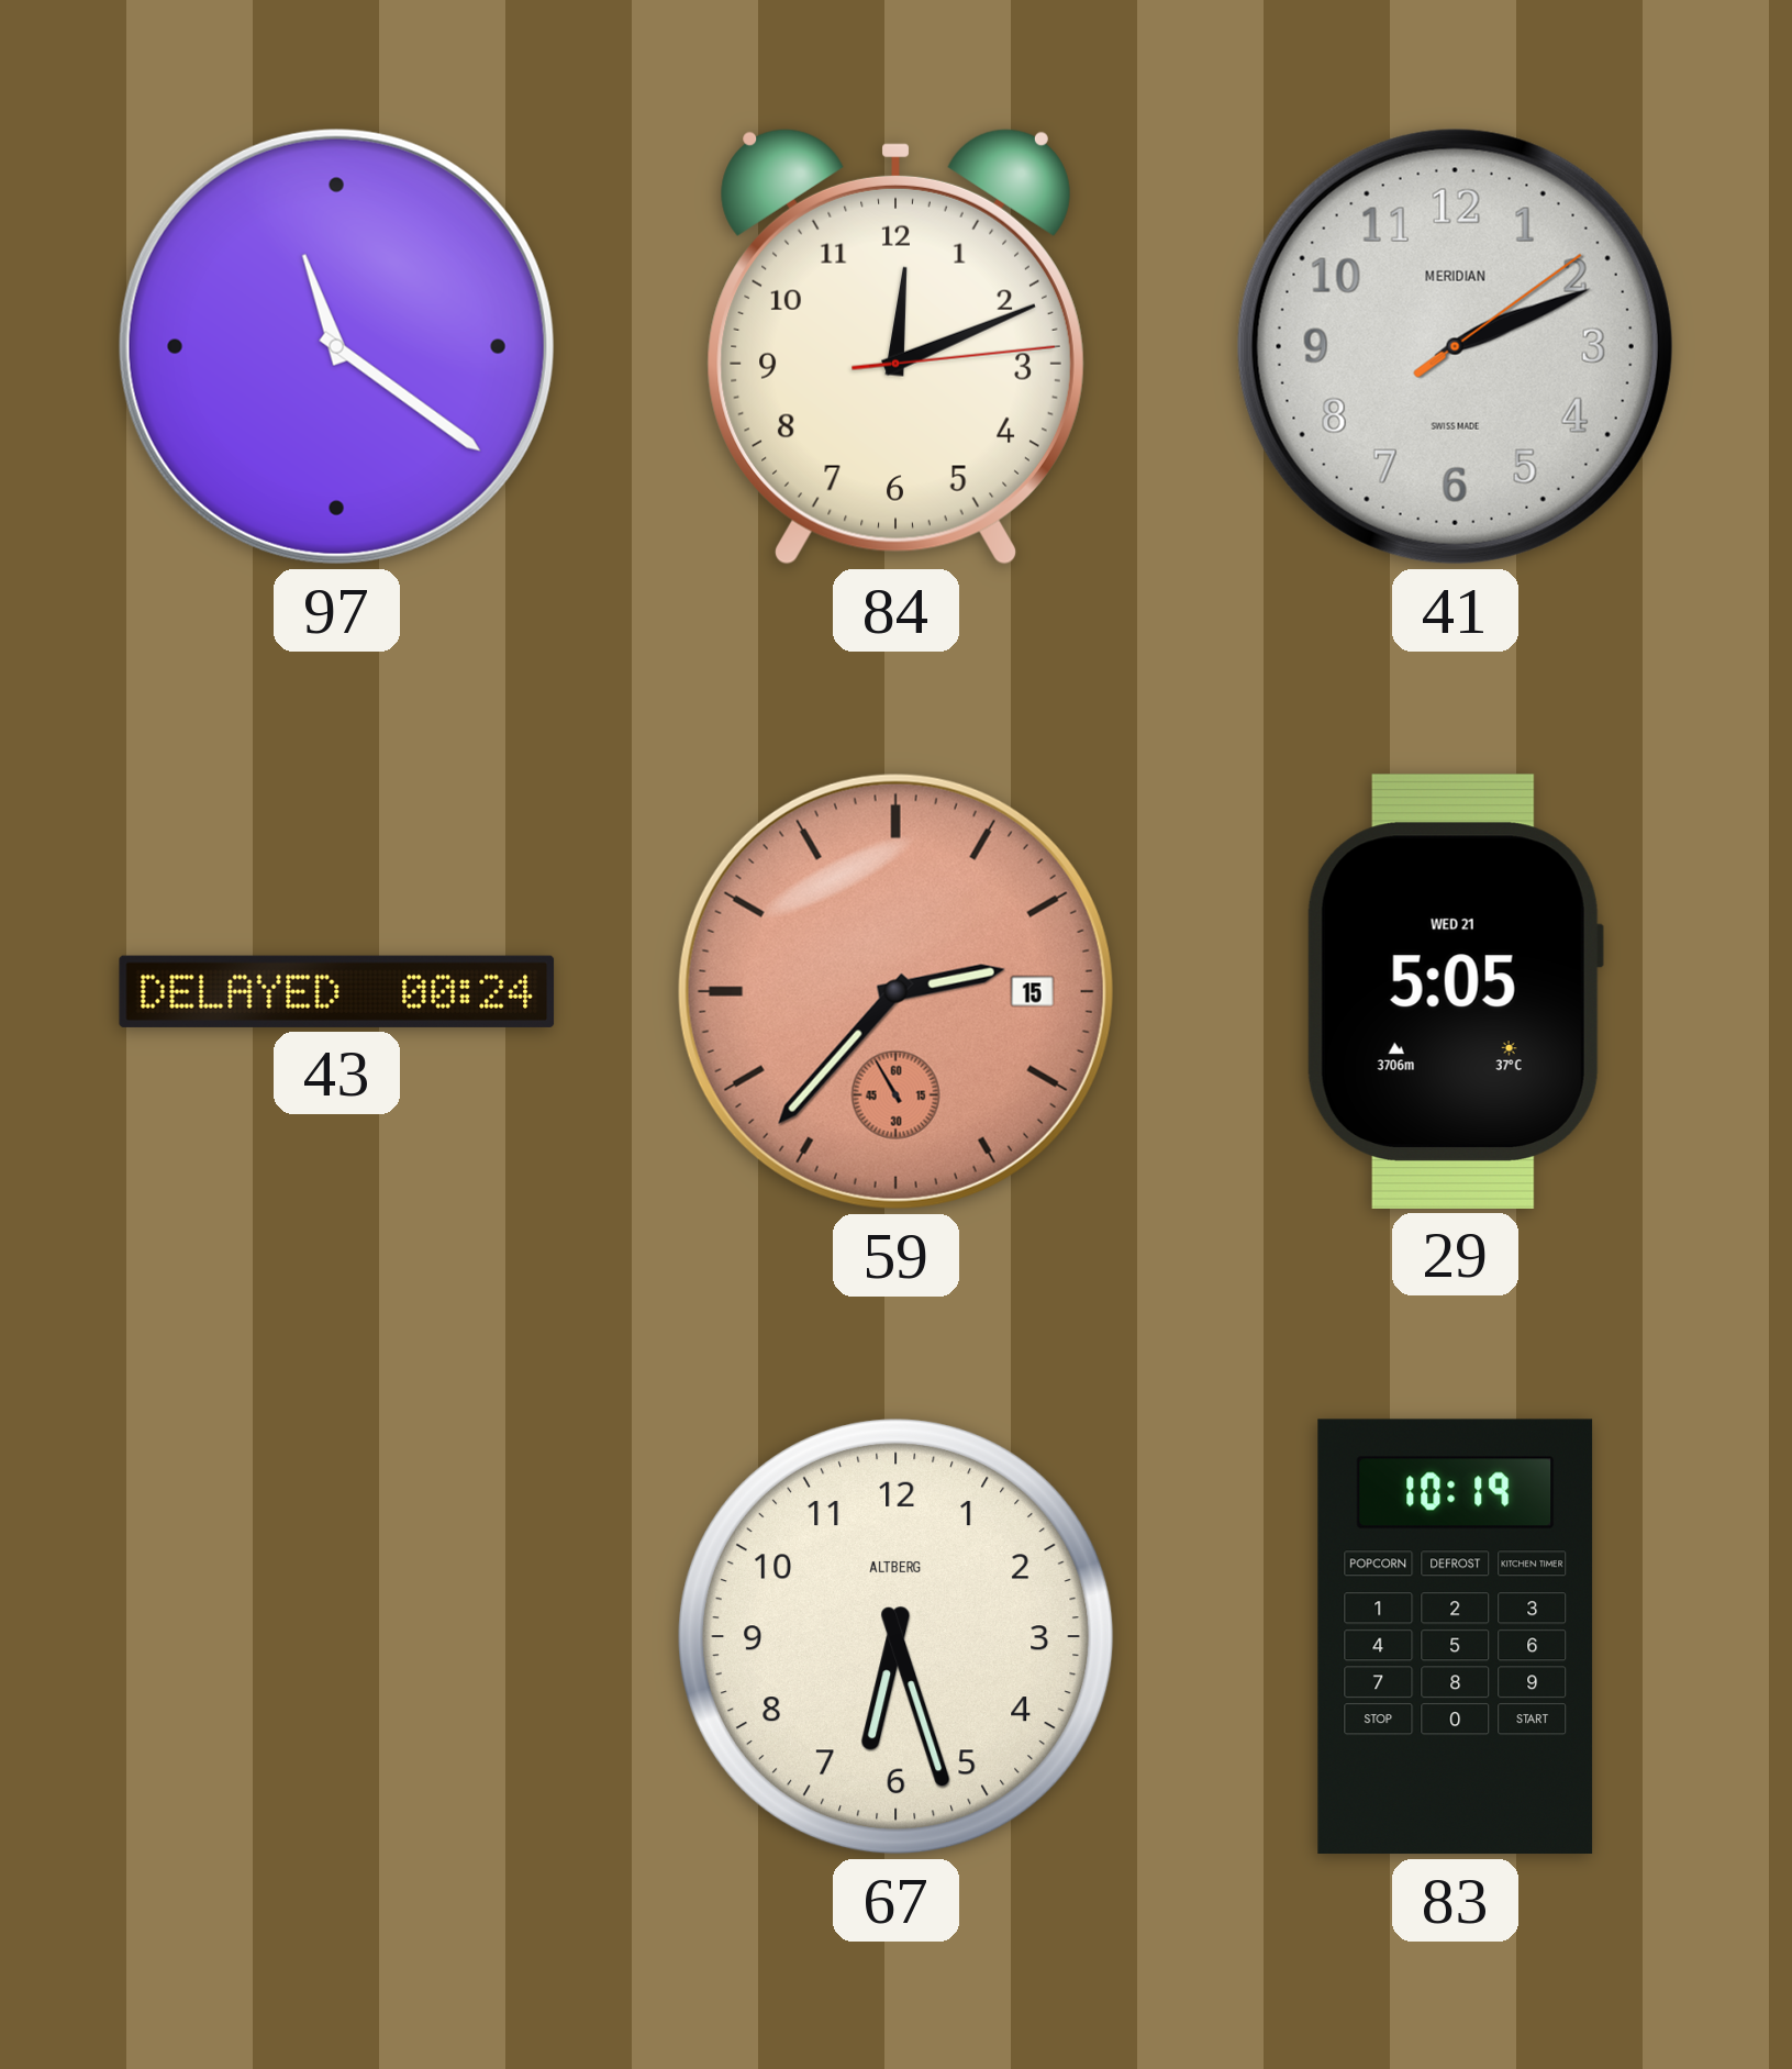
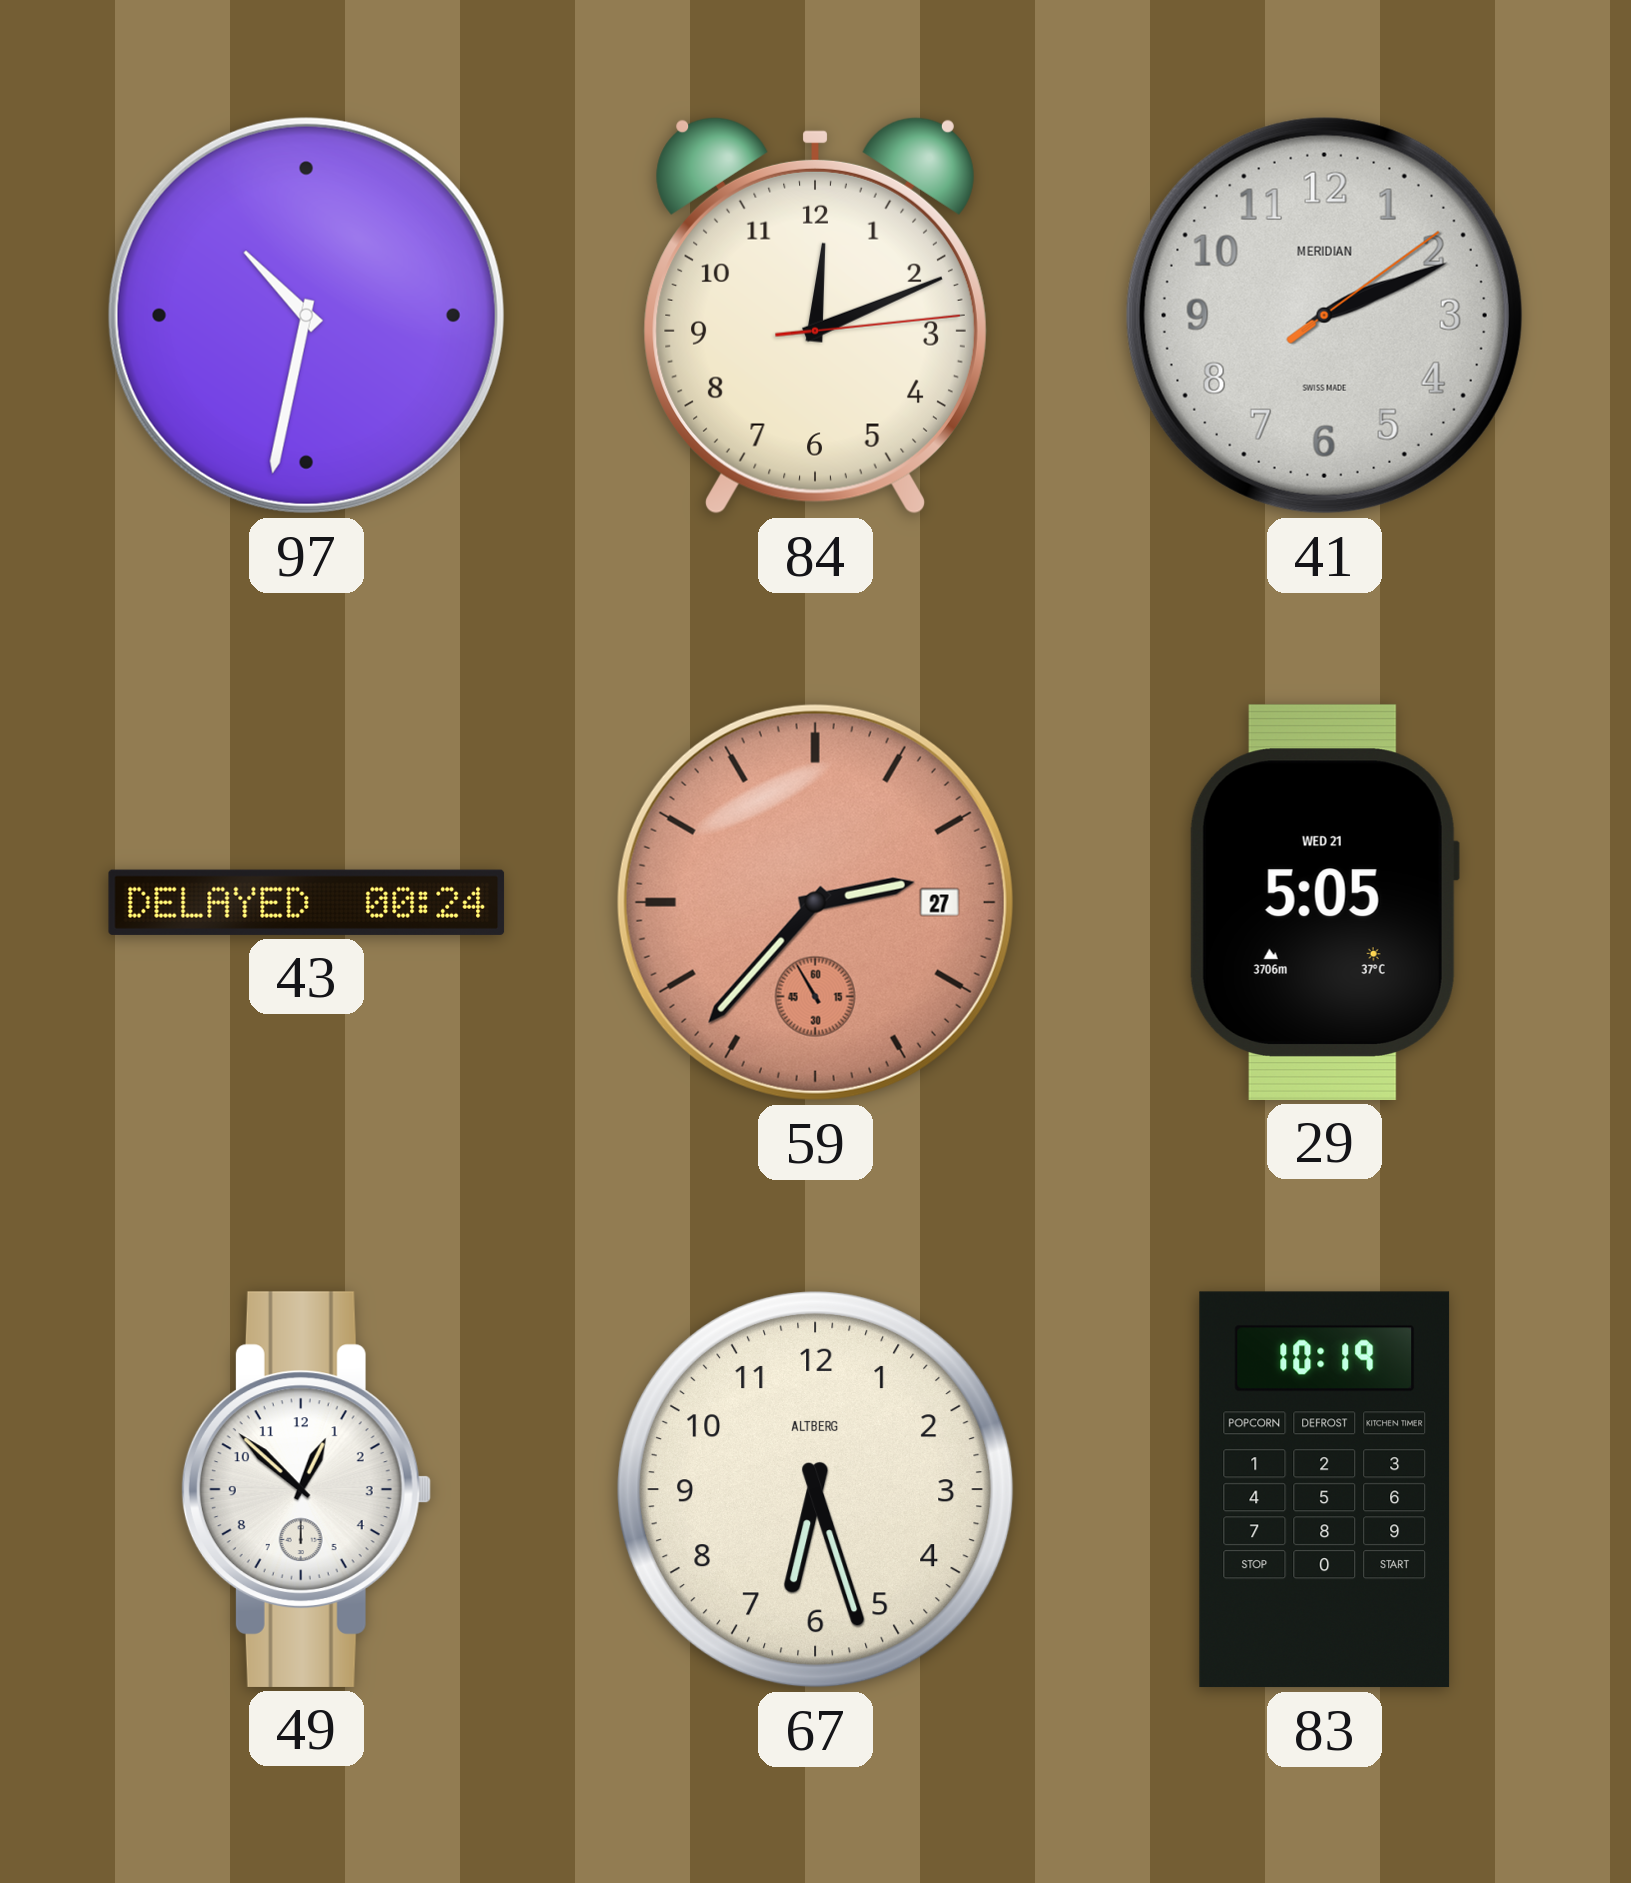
97: 11:21 -> 10:32 (306, 315)
59 date: 15 -> 27 (815, 902)
49: none -> 12:52 (306, 1489)
